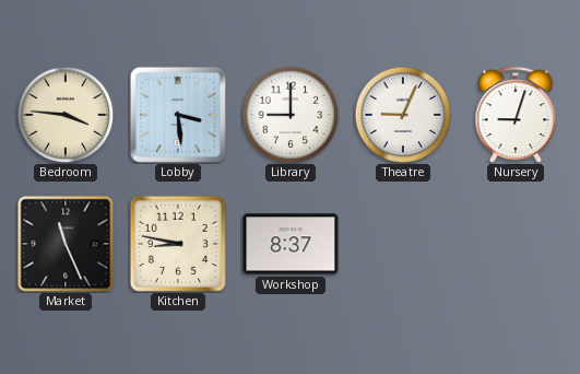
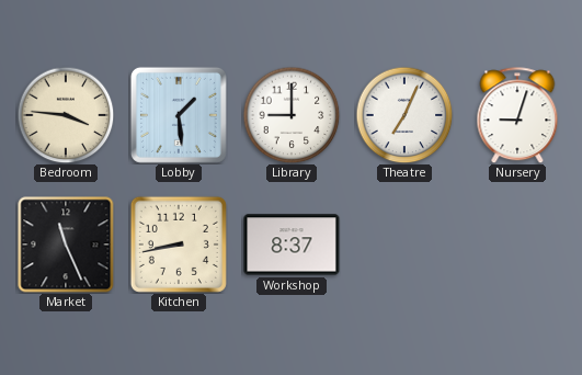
Lobby: 3:29 -> 1:29 (179, 115)
Theatre: 9:04 -> 7:04 (404, 115)
Kitchen: 8:47 -> 8:43 (179, 245)
